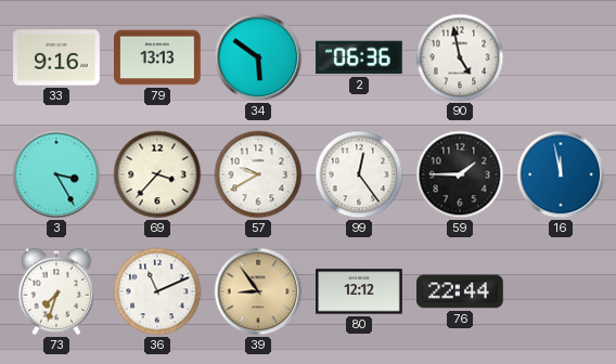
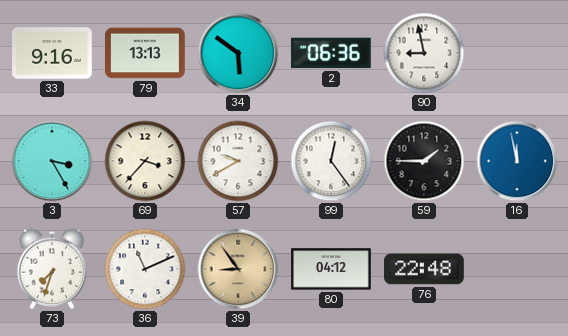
90: 4:58 -> 8:58 (424, 53)
80: 12:12 -> 04:12 (331, 269)
76: 22:44 -> 22:48 (425, 269)
